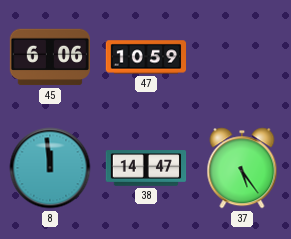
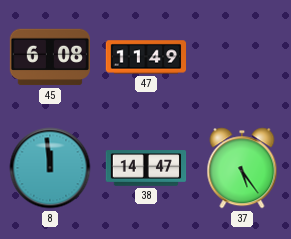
45: 6:06 -> 6:08 (49, 57)
47: 10:59 -> 11:49 (146, 57)
